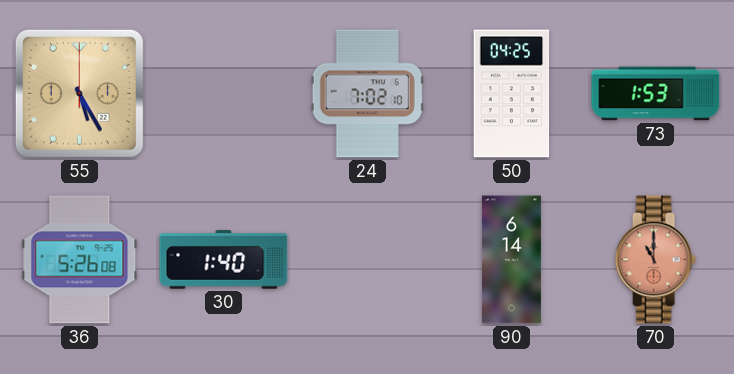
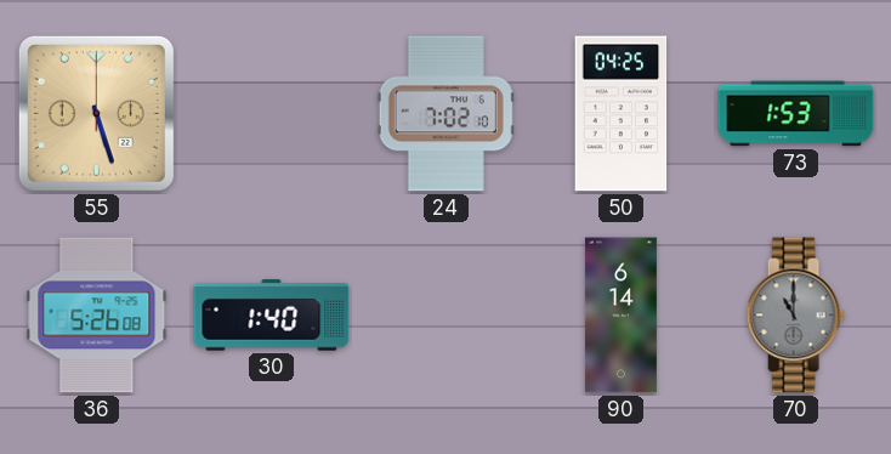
55: 5:25 -> 5:27 (96, 113)
70 dial: salmon -> grey (795, 316)
